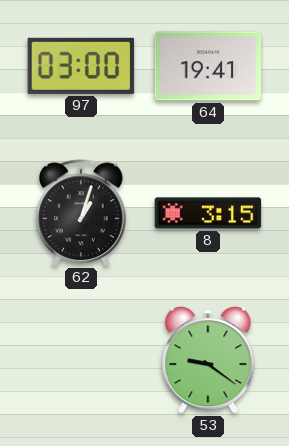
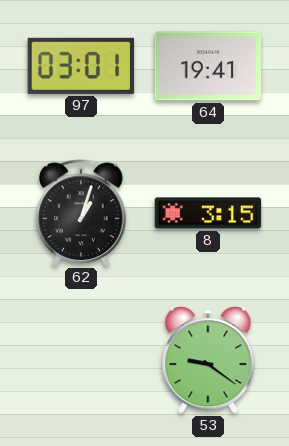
97: 03:00 -> 03:01 (81, 66)
